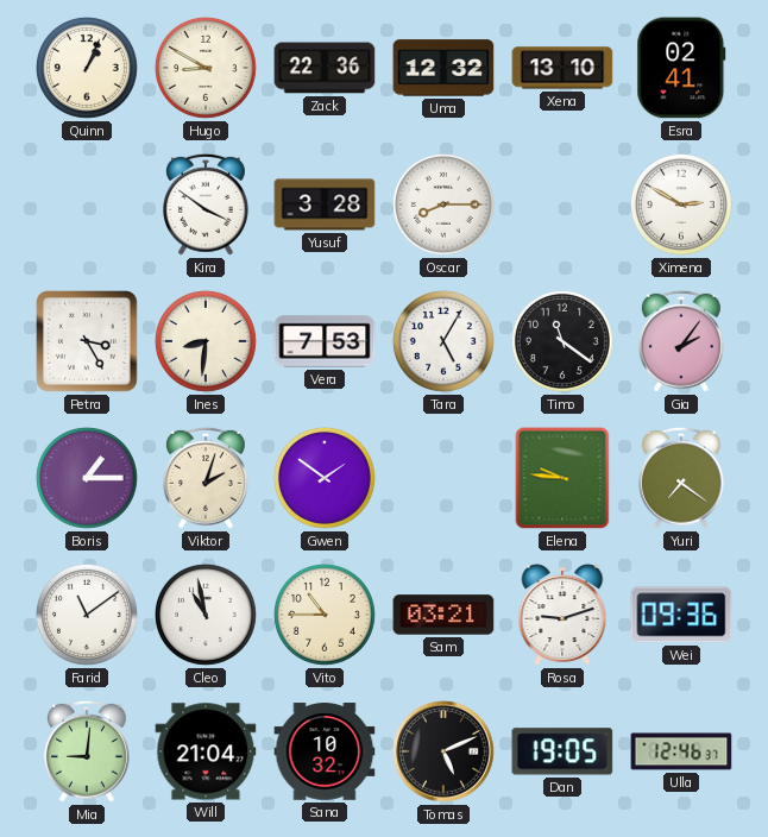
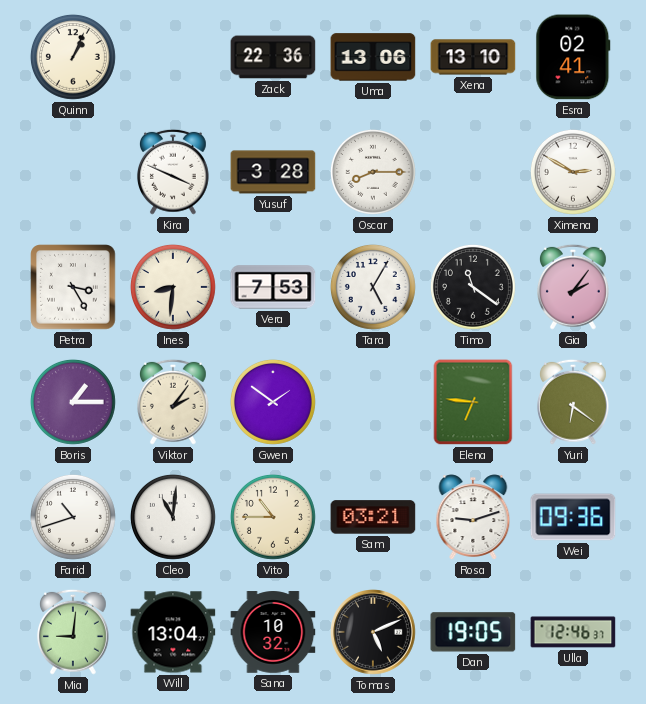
Hugo: 8:50 -> none (206, 68)
Uma: 12:32 -> 13:06 (373, 57)
Kira: 3:51 -> 3:49 (173, 172)
Viktor: 2:03 -> 2:06 (173, 402)
Elena: 9:46 -> 6:46 (473, 402)
Yuri: 7:21 -> 6:21 (573, 402)
Farid: 11:09 -> 10:42 (73, 517)
Cleo: 10:58 -> 11:01 (173, 517)
Will: 21:04 -> 13:04 (173, 632)
